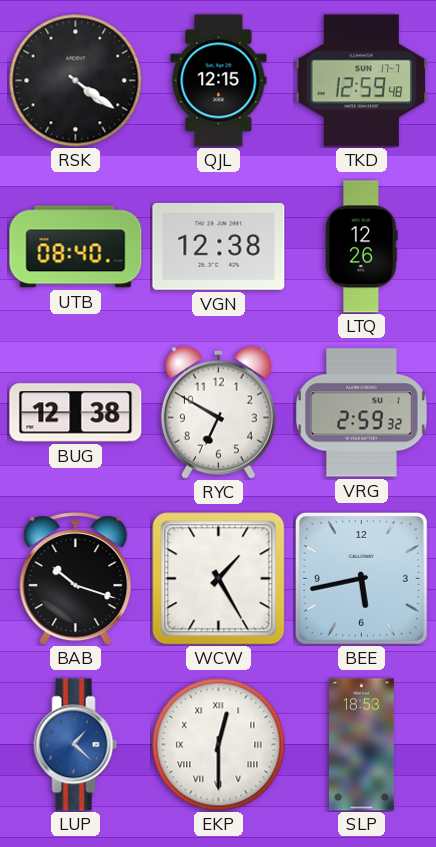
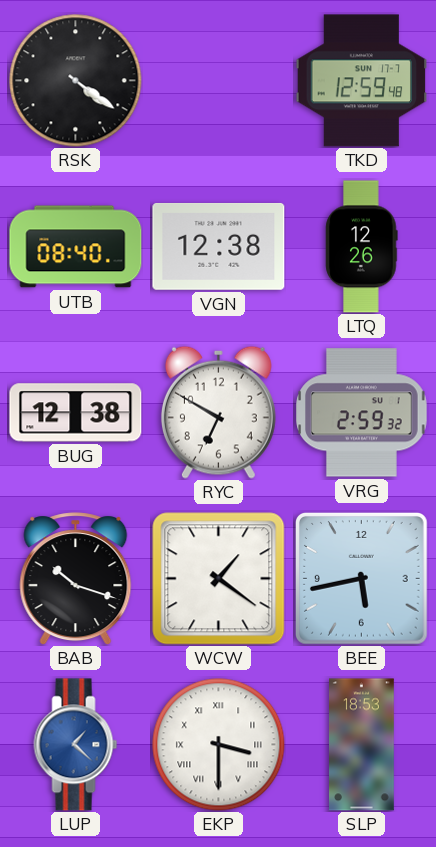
QJL: 12:15 -> none (219, 81)
WCW: 1:25 -> 1:21 (219, 579)
EKP: 12:30 -> 3:30 (219, 745)
